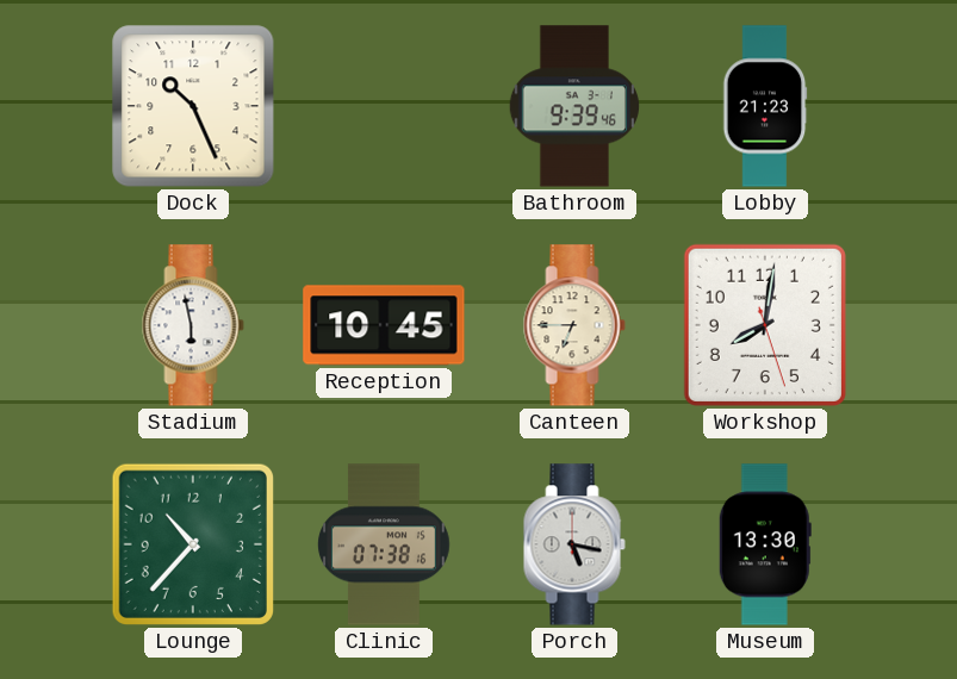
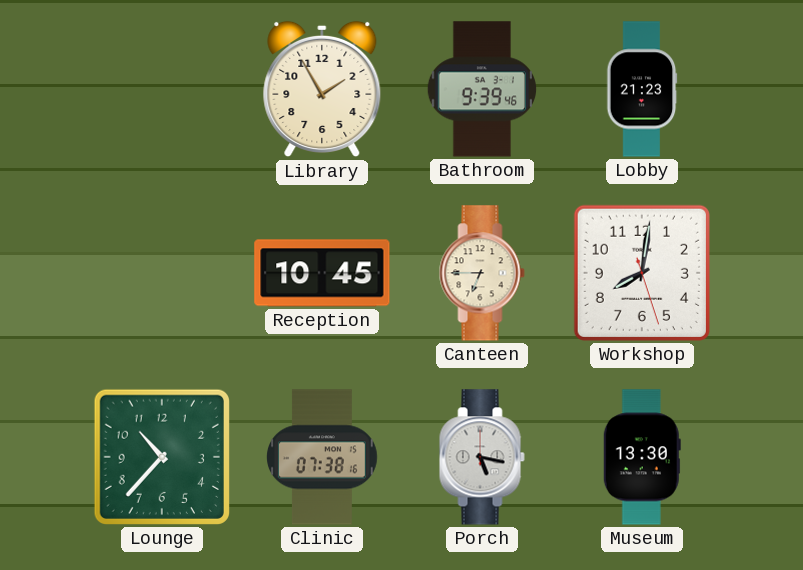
Dock: 10:26 -> none (193, 106)
Library: none -> 1:55 (322, 89)
Stadium: 5:58 -> none (193, 325)
